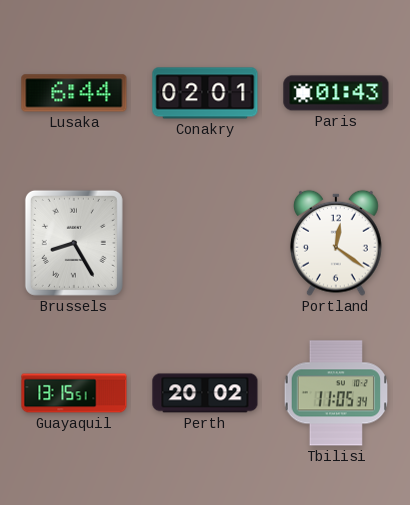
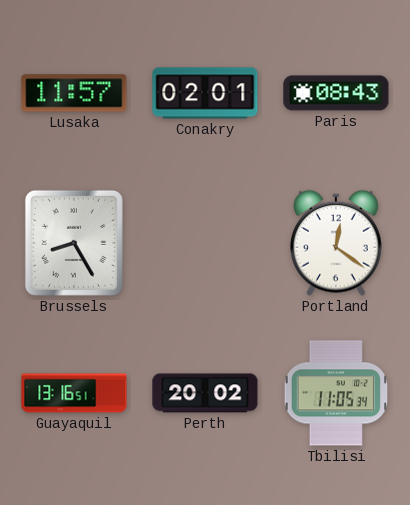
Lusaka: 6:44 -> 11:57 (74, 93)
Paris: 01:43 -> 08:43 (336, 93)
Guayaquil: 13:15 -> 13:16 (74, 393)
